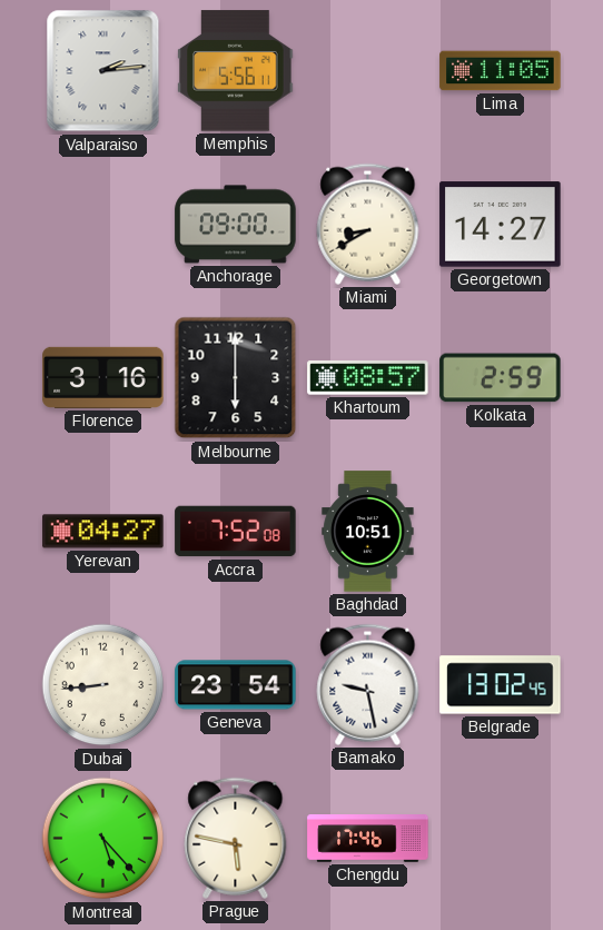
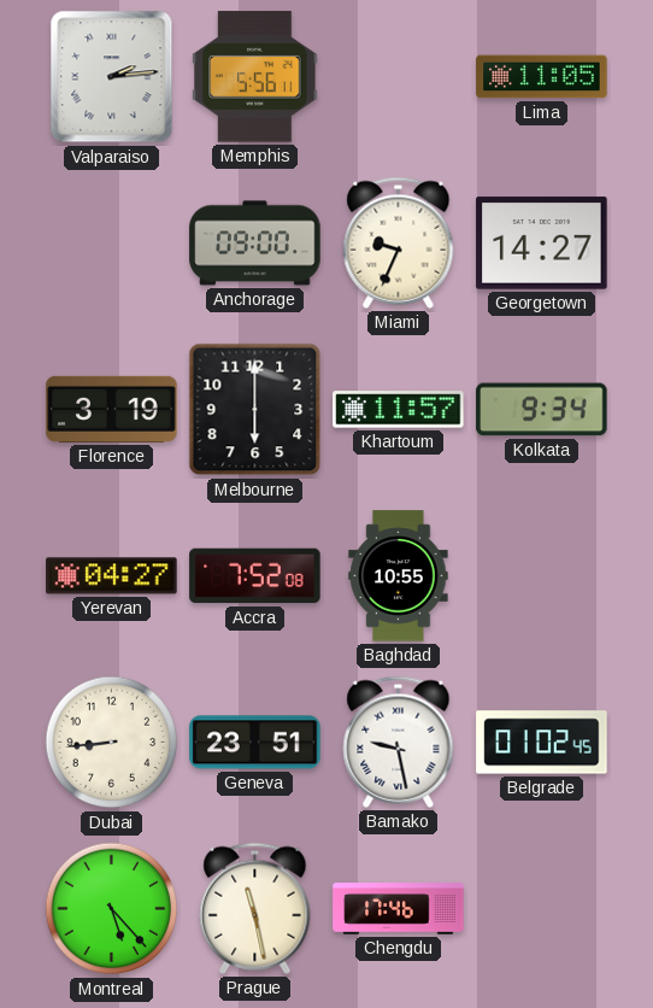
Miami: 8:40 -> 9:34 (399, 242)
Florence: 3:16 -> 3:19 (112, 409)
Khartoum: 08:57 -> 11:57 (399, 410)
Kolkata: 2:59 -> 9:34 (542, 410)
Baghdad: 10:51 -> 10:55 (399, 576)
Geneva: 23:54 -> 23:51 (255, 743)
Belgrade: 13:02 -> 01:02 (542, 743)
Prague: 5:47 -> 11:28 (255, 908)
